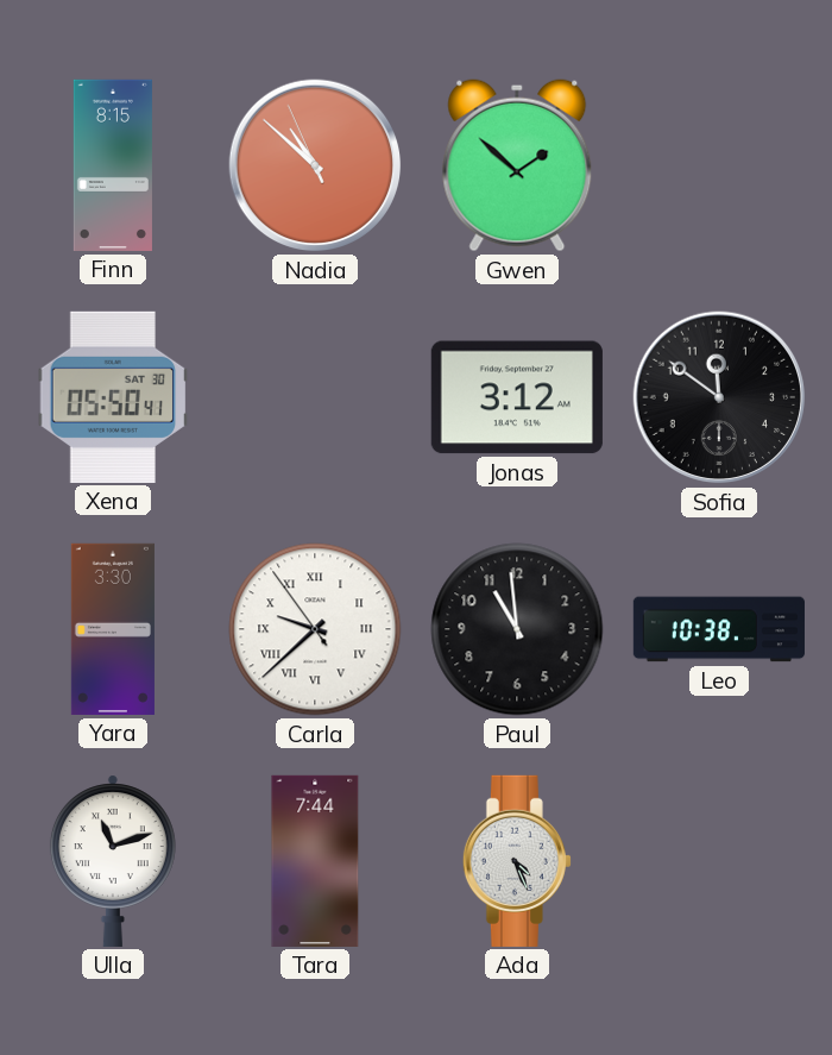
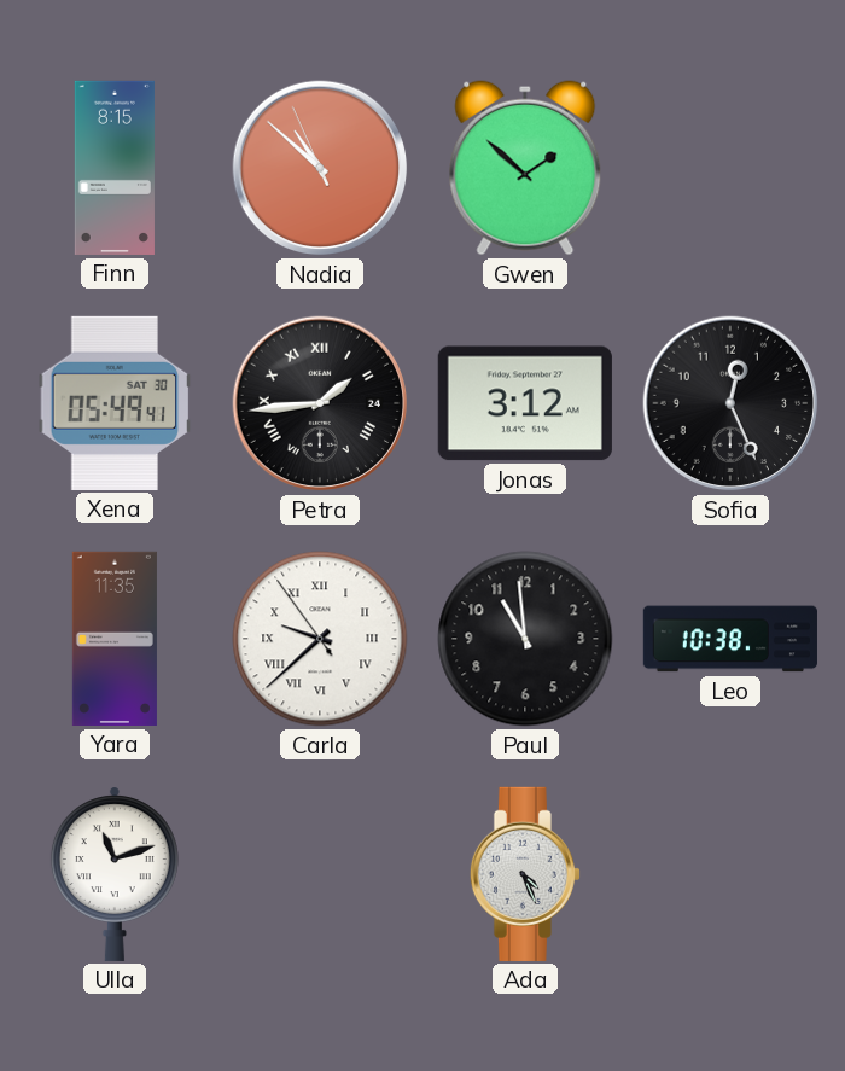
Xena: 05:50 -> 05:49 (115, 403)
Petra: none -> 1:44 (320, 403)
Sofia: 11:51 -> 12:26 (730, 403)
Yara: 3:30 -> 11:35 (115, 639)
Tara: 7:44 -> none (315, 861)
